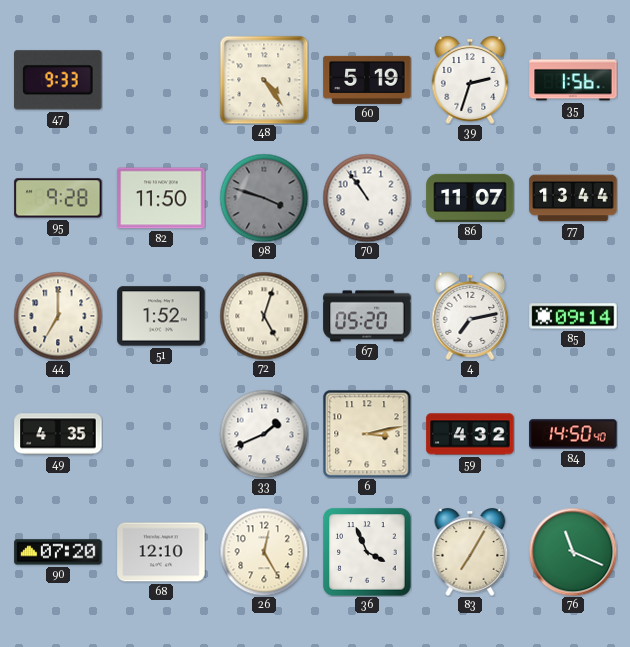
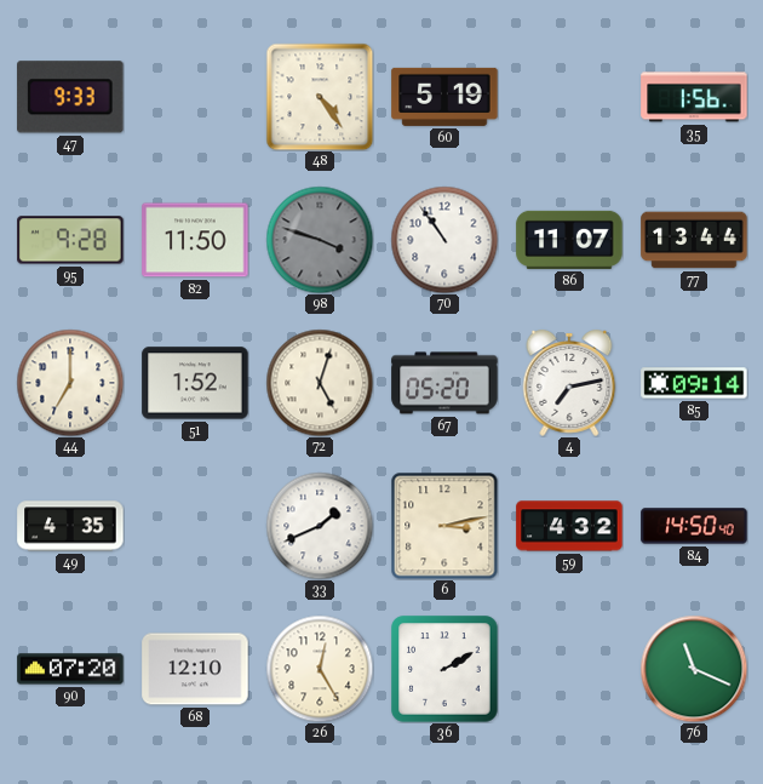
39: 2:33 -> none (470, 80)
36: 3:56 -> 2:10 (444, 669)
83: 7:05 -> none (470, 552)
